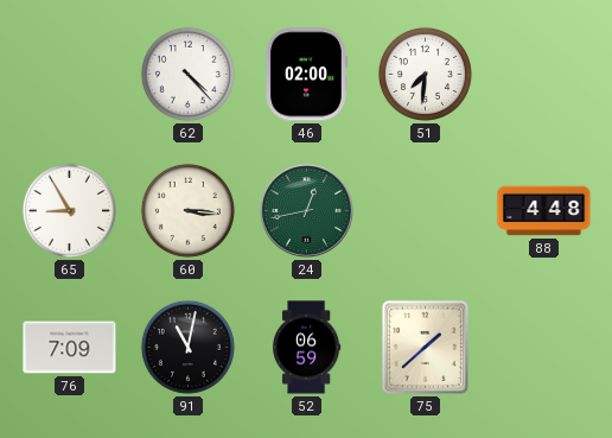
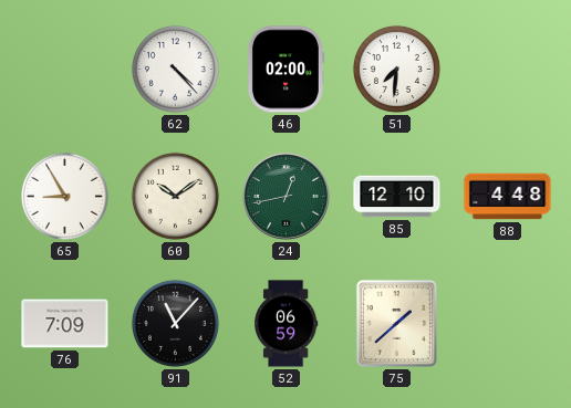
60: 3:16 -> 10:09 (175, 196)
85: none -> 12:10 (397, 197)
91: 11:02 -> 11:07 (175, 323)
